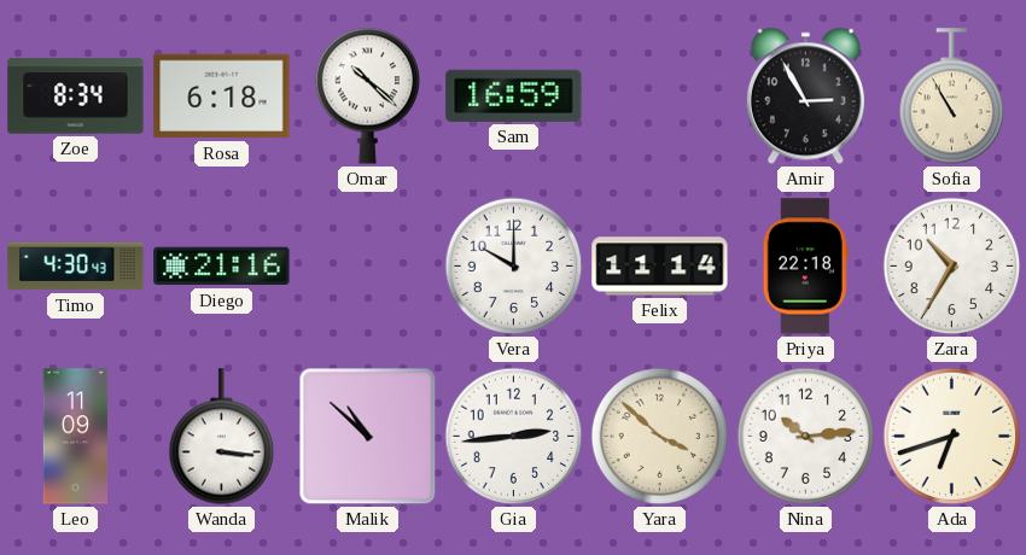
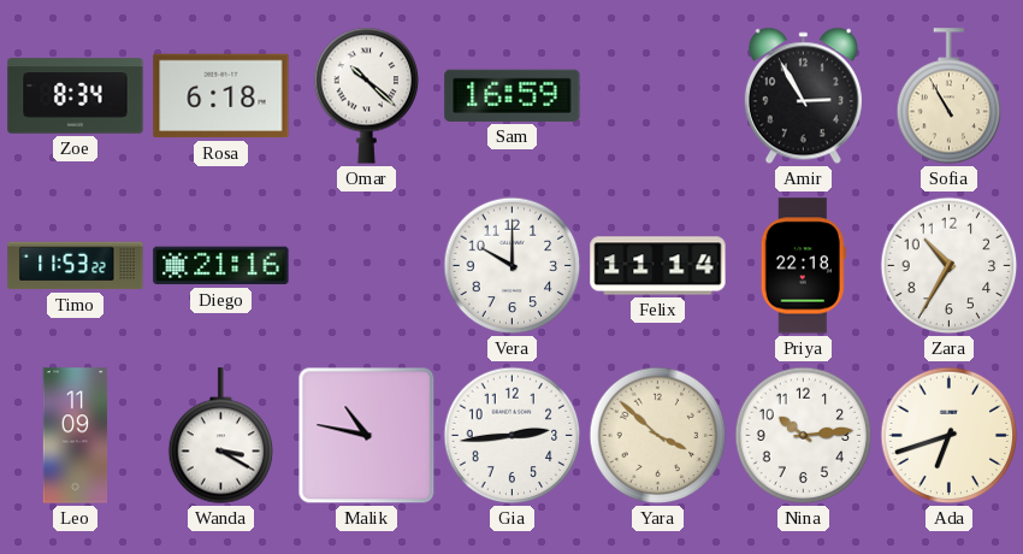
Timo: 4:30 -> 11:53 (76, 266)
Wanda: 3:16 -> 3:20 (221, 436)
Malik: 10:52 -> 10:47 (367, 436)
